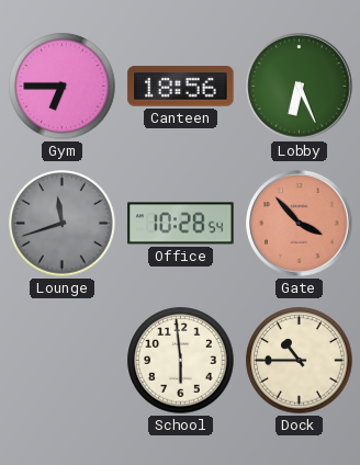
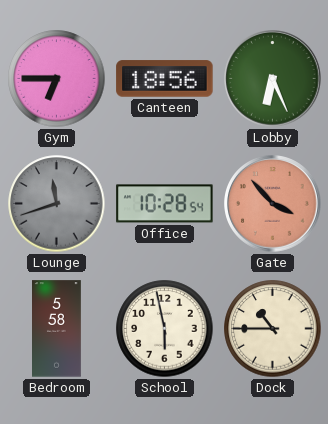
Bedroom: none -> 5:58 (57, 329)
School: 5:59 -> 5:58 (165, 329)
